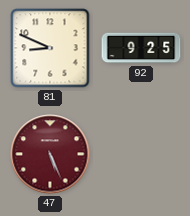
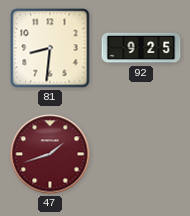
81: 8:49 -> 8:31 (50, 48)
47: 5:26 -> 1:42 (50, 154)
